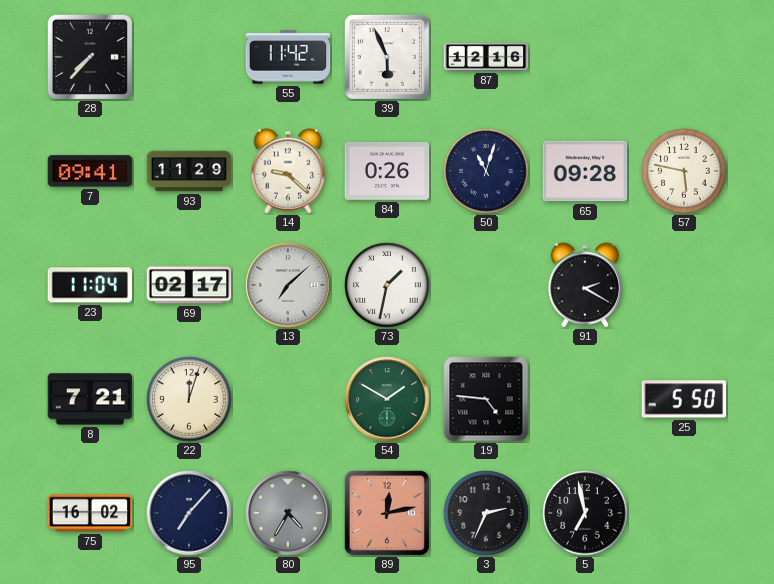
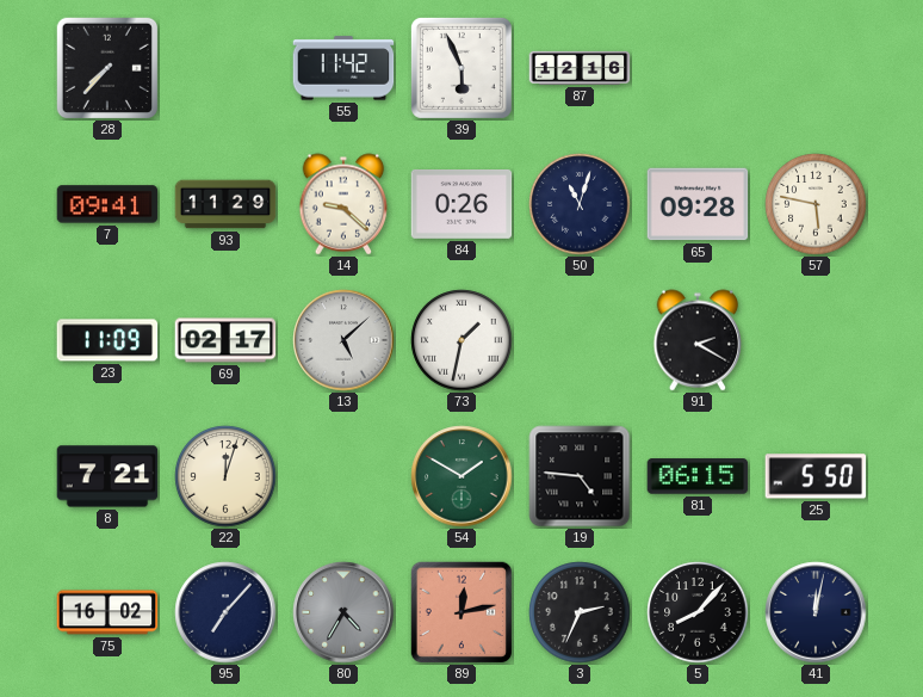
23: 11:04 -> 11:09 (107, 340)
13: 7:08 -> 5:08 (343, 340)
81: none -> 06:15 (698, 476)
5: 6:58 -> 8:07 (698, 612)
41: none -> 12:02 (816, 612)
